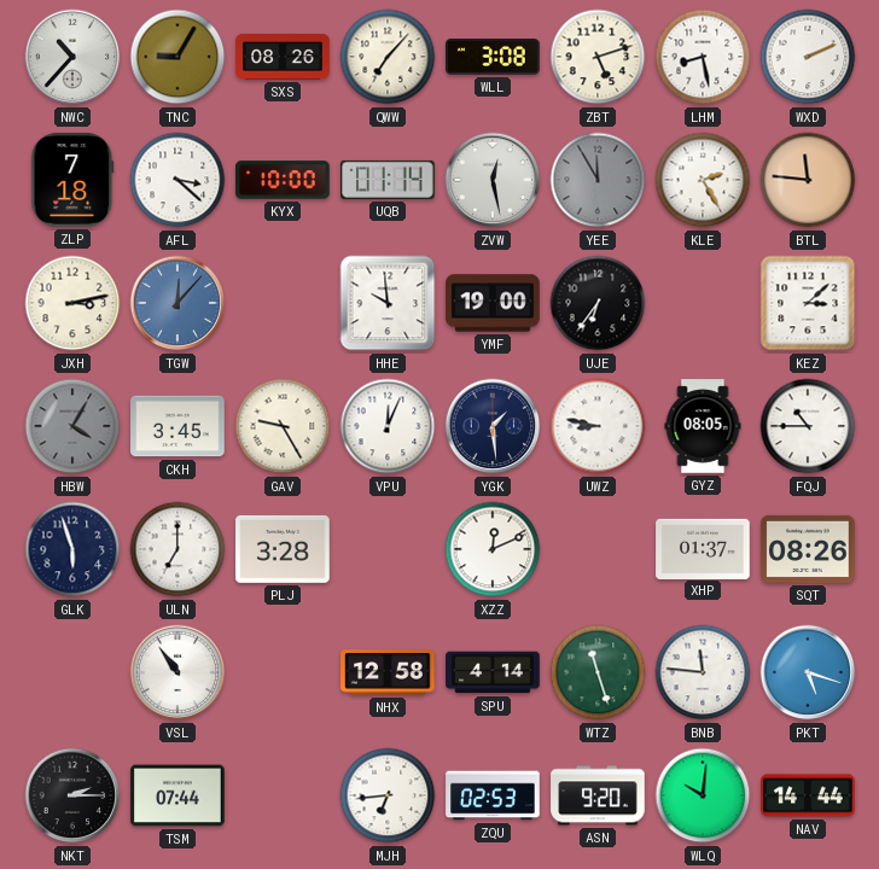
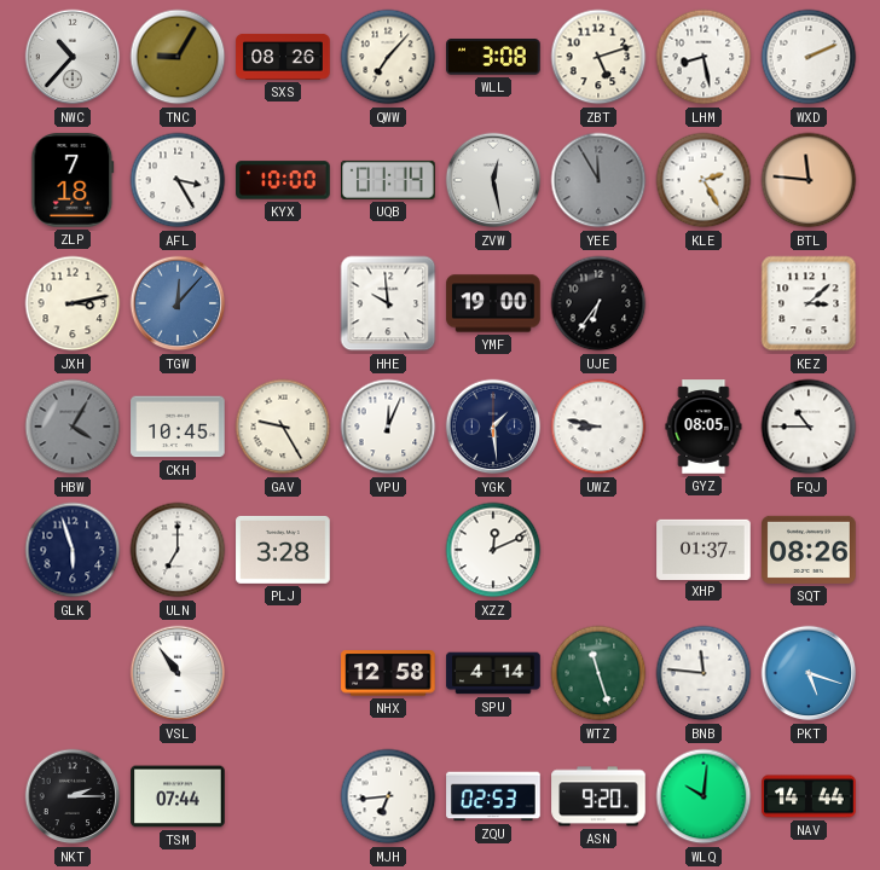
AFL: 3:22 -> 3:25 (178, 180)
CKH: 3:45 -> 10:45 (178, 427)
